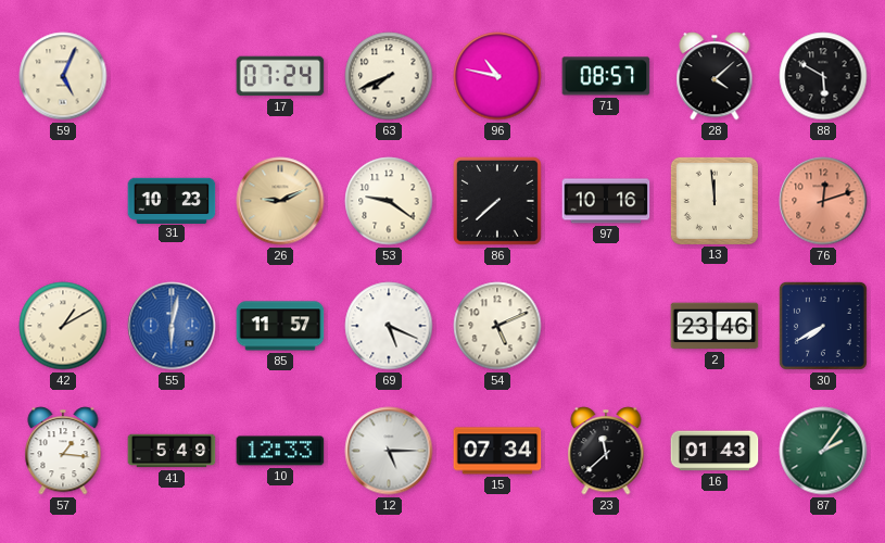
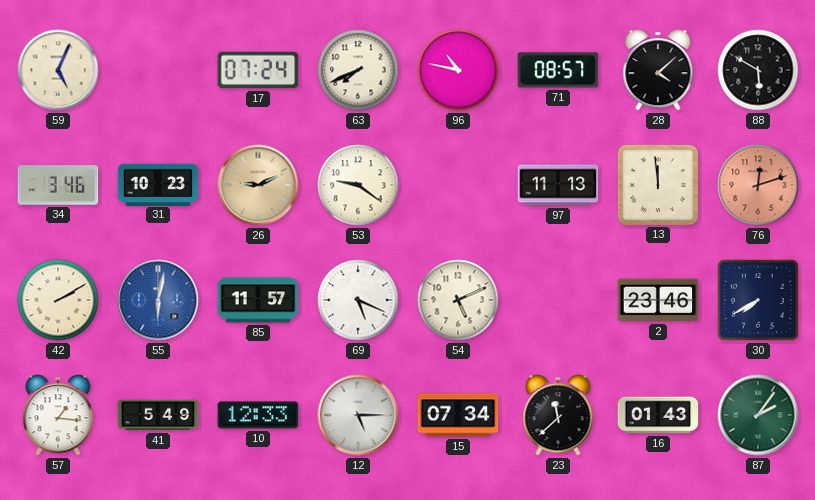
34: none -> 3:46 (58, 185)
86: 7:38 -> none (497, 201)
97: 10:16 -> 11:13 (558, 185)
42: 1:10 -> 2:10 (58, 300)
